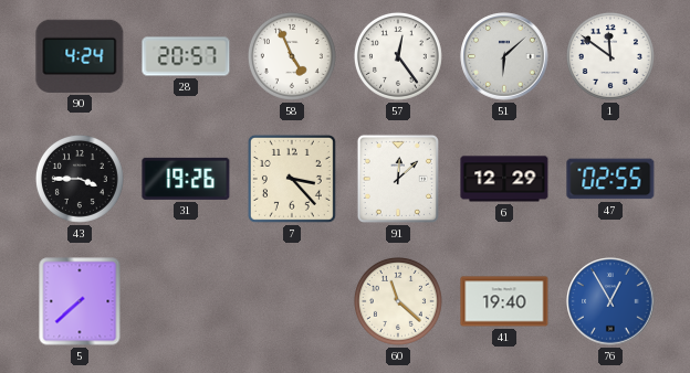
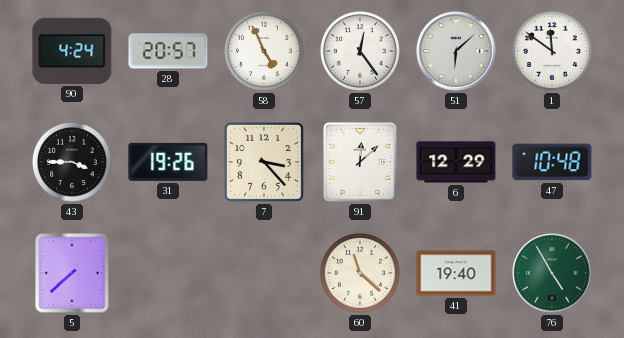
47: 02:55 -> 10:48 (552, 162)
76: 12:55 -> 4:55 (552, 273)
76 dial: blue -> green (552, 273)
